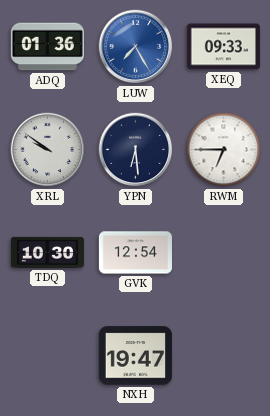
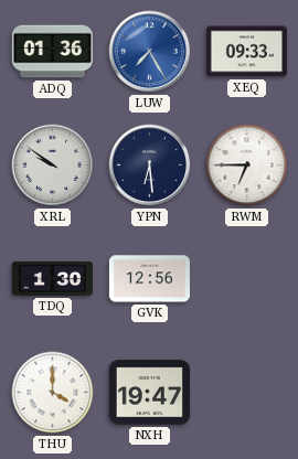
TDQ: 10:30 -> 1:30 (52, 278)
GVK: 12:54 -> 12:56 (149, 279)
THU: none -> 4:00 (53, 393)
